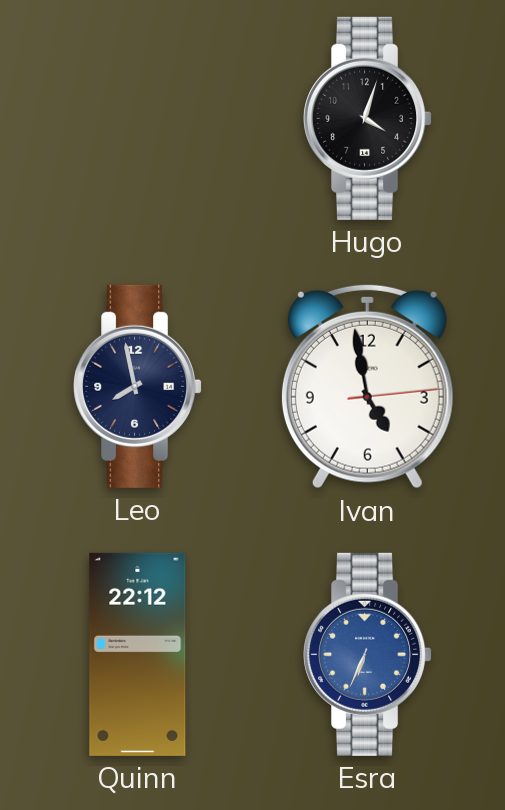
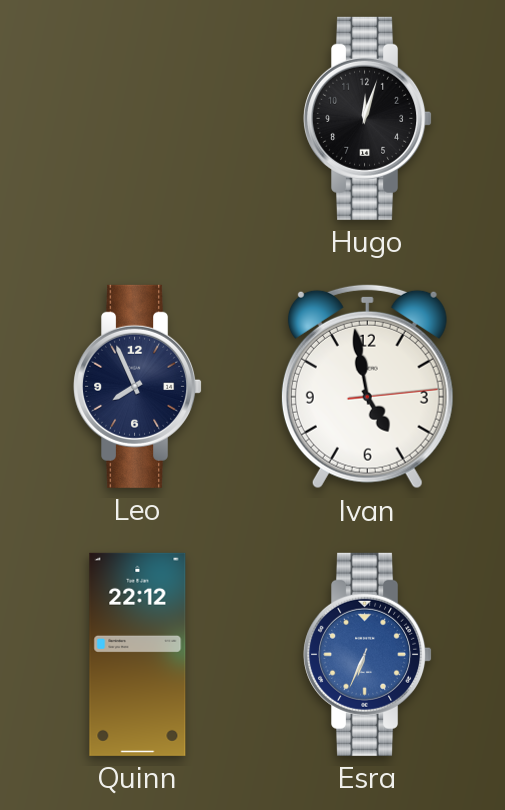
Hugo: 4:03 -> 12:03 (368, 118)
Leo: 7:58 -> 7:56 (138, 386)
